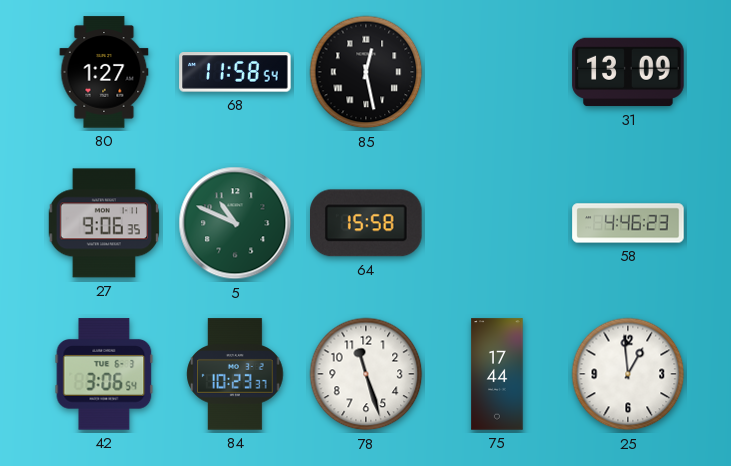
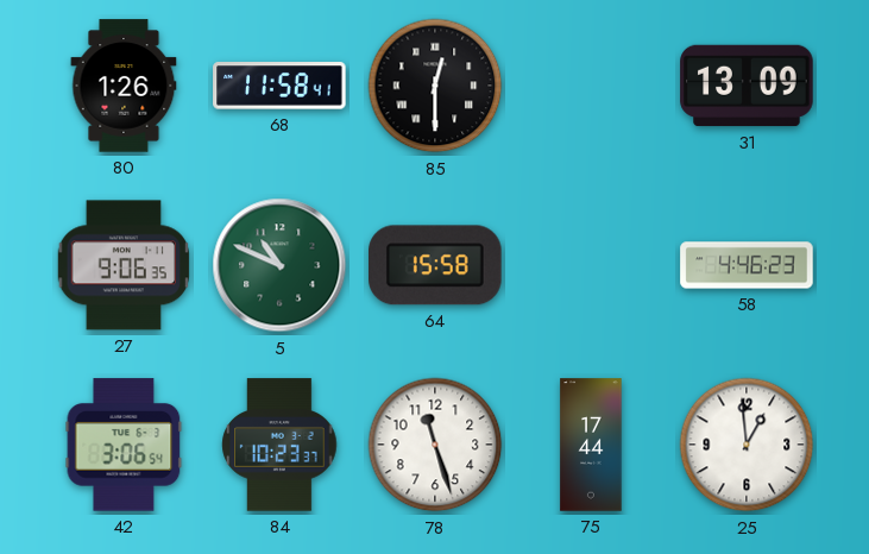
80: 1:27 -> 1:26 (124, 86)
68: 11:58:54 -> 11:58:41 (279, 86)
85: 12:28 -> 12:30 (435, 86)
